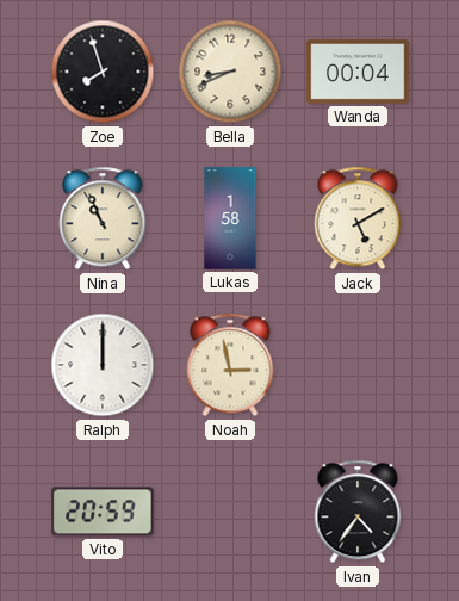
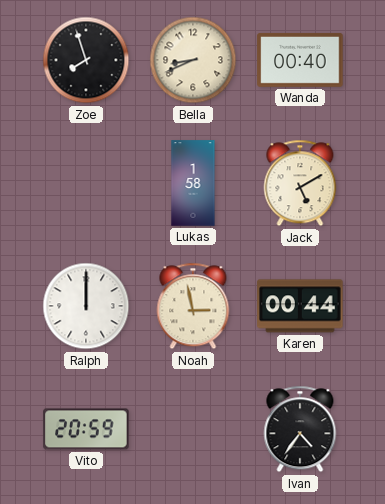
Wanda: 00:04 -> 00:40 (300, 60)
Nina: 10:56 -> none (103, 218)
Karen: none -> 00:44 (300, 306)
